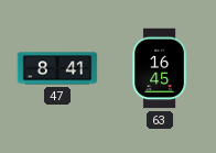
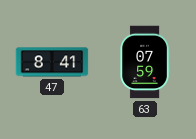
63: 16:45 -> 07:59 (145, 62)
